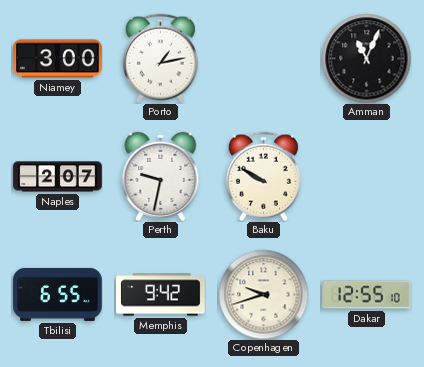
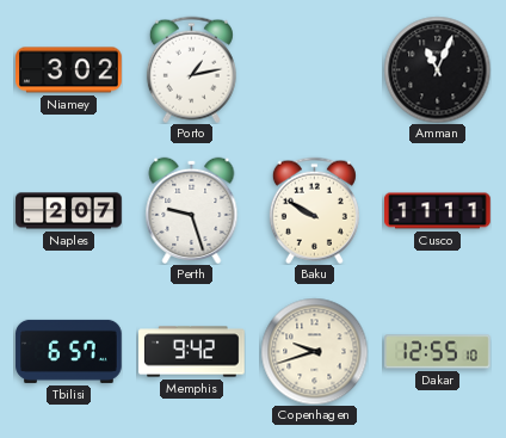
Niamey: 3:00 -> 3:02 (69, 70)
Perth: 9:32 -> 9:27 (192, 210)
Cusco: none -> 11:11 (438, 211)
Tbilisi: 6:55 -> 6:57 (69, 351)
